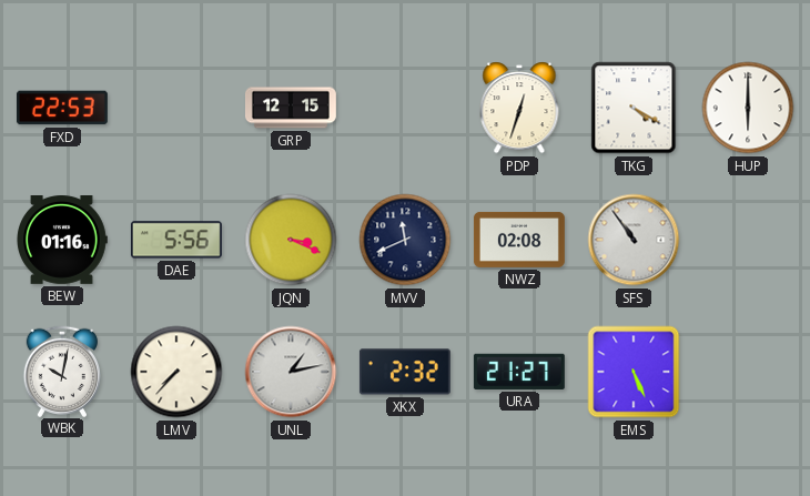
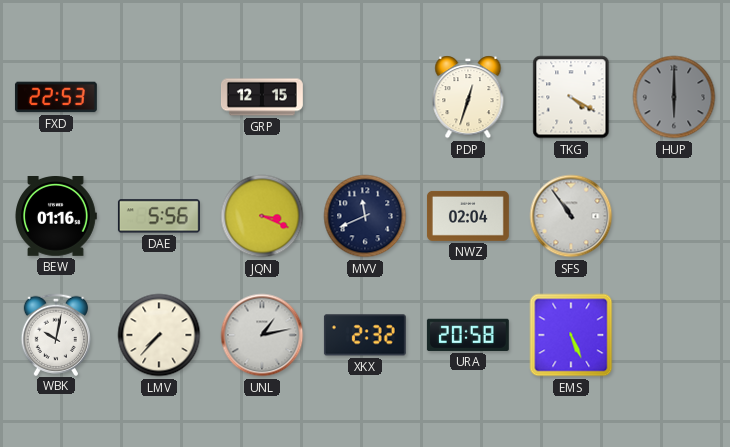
HUP dial: white -> grey (674, 97)
NWZ: 02:08 -> 02:04 (468, 216)
URA: 21:27 -> 20:58 (468, 335)
